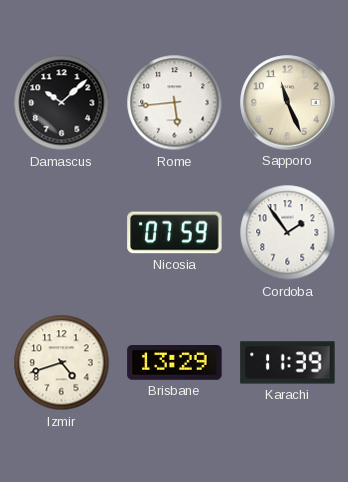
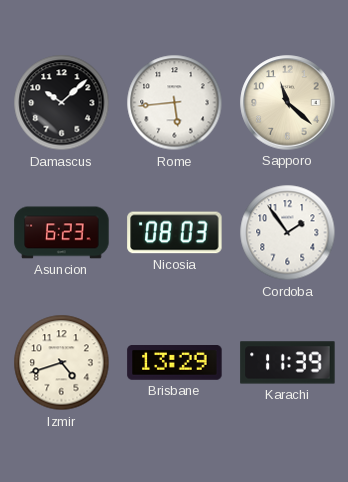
Sapporo: 11:26 -> 11:22 (288, 103)
Asuncion: none -> 6:23 (62, 233)
Nicosia: 07:59 -> 08:03 (175, 233)
